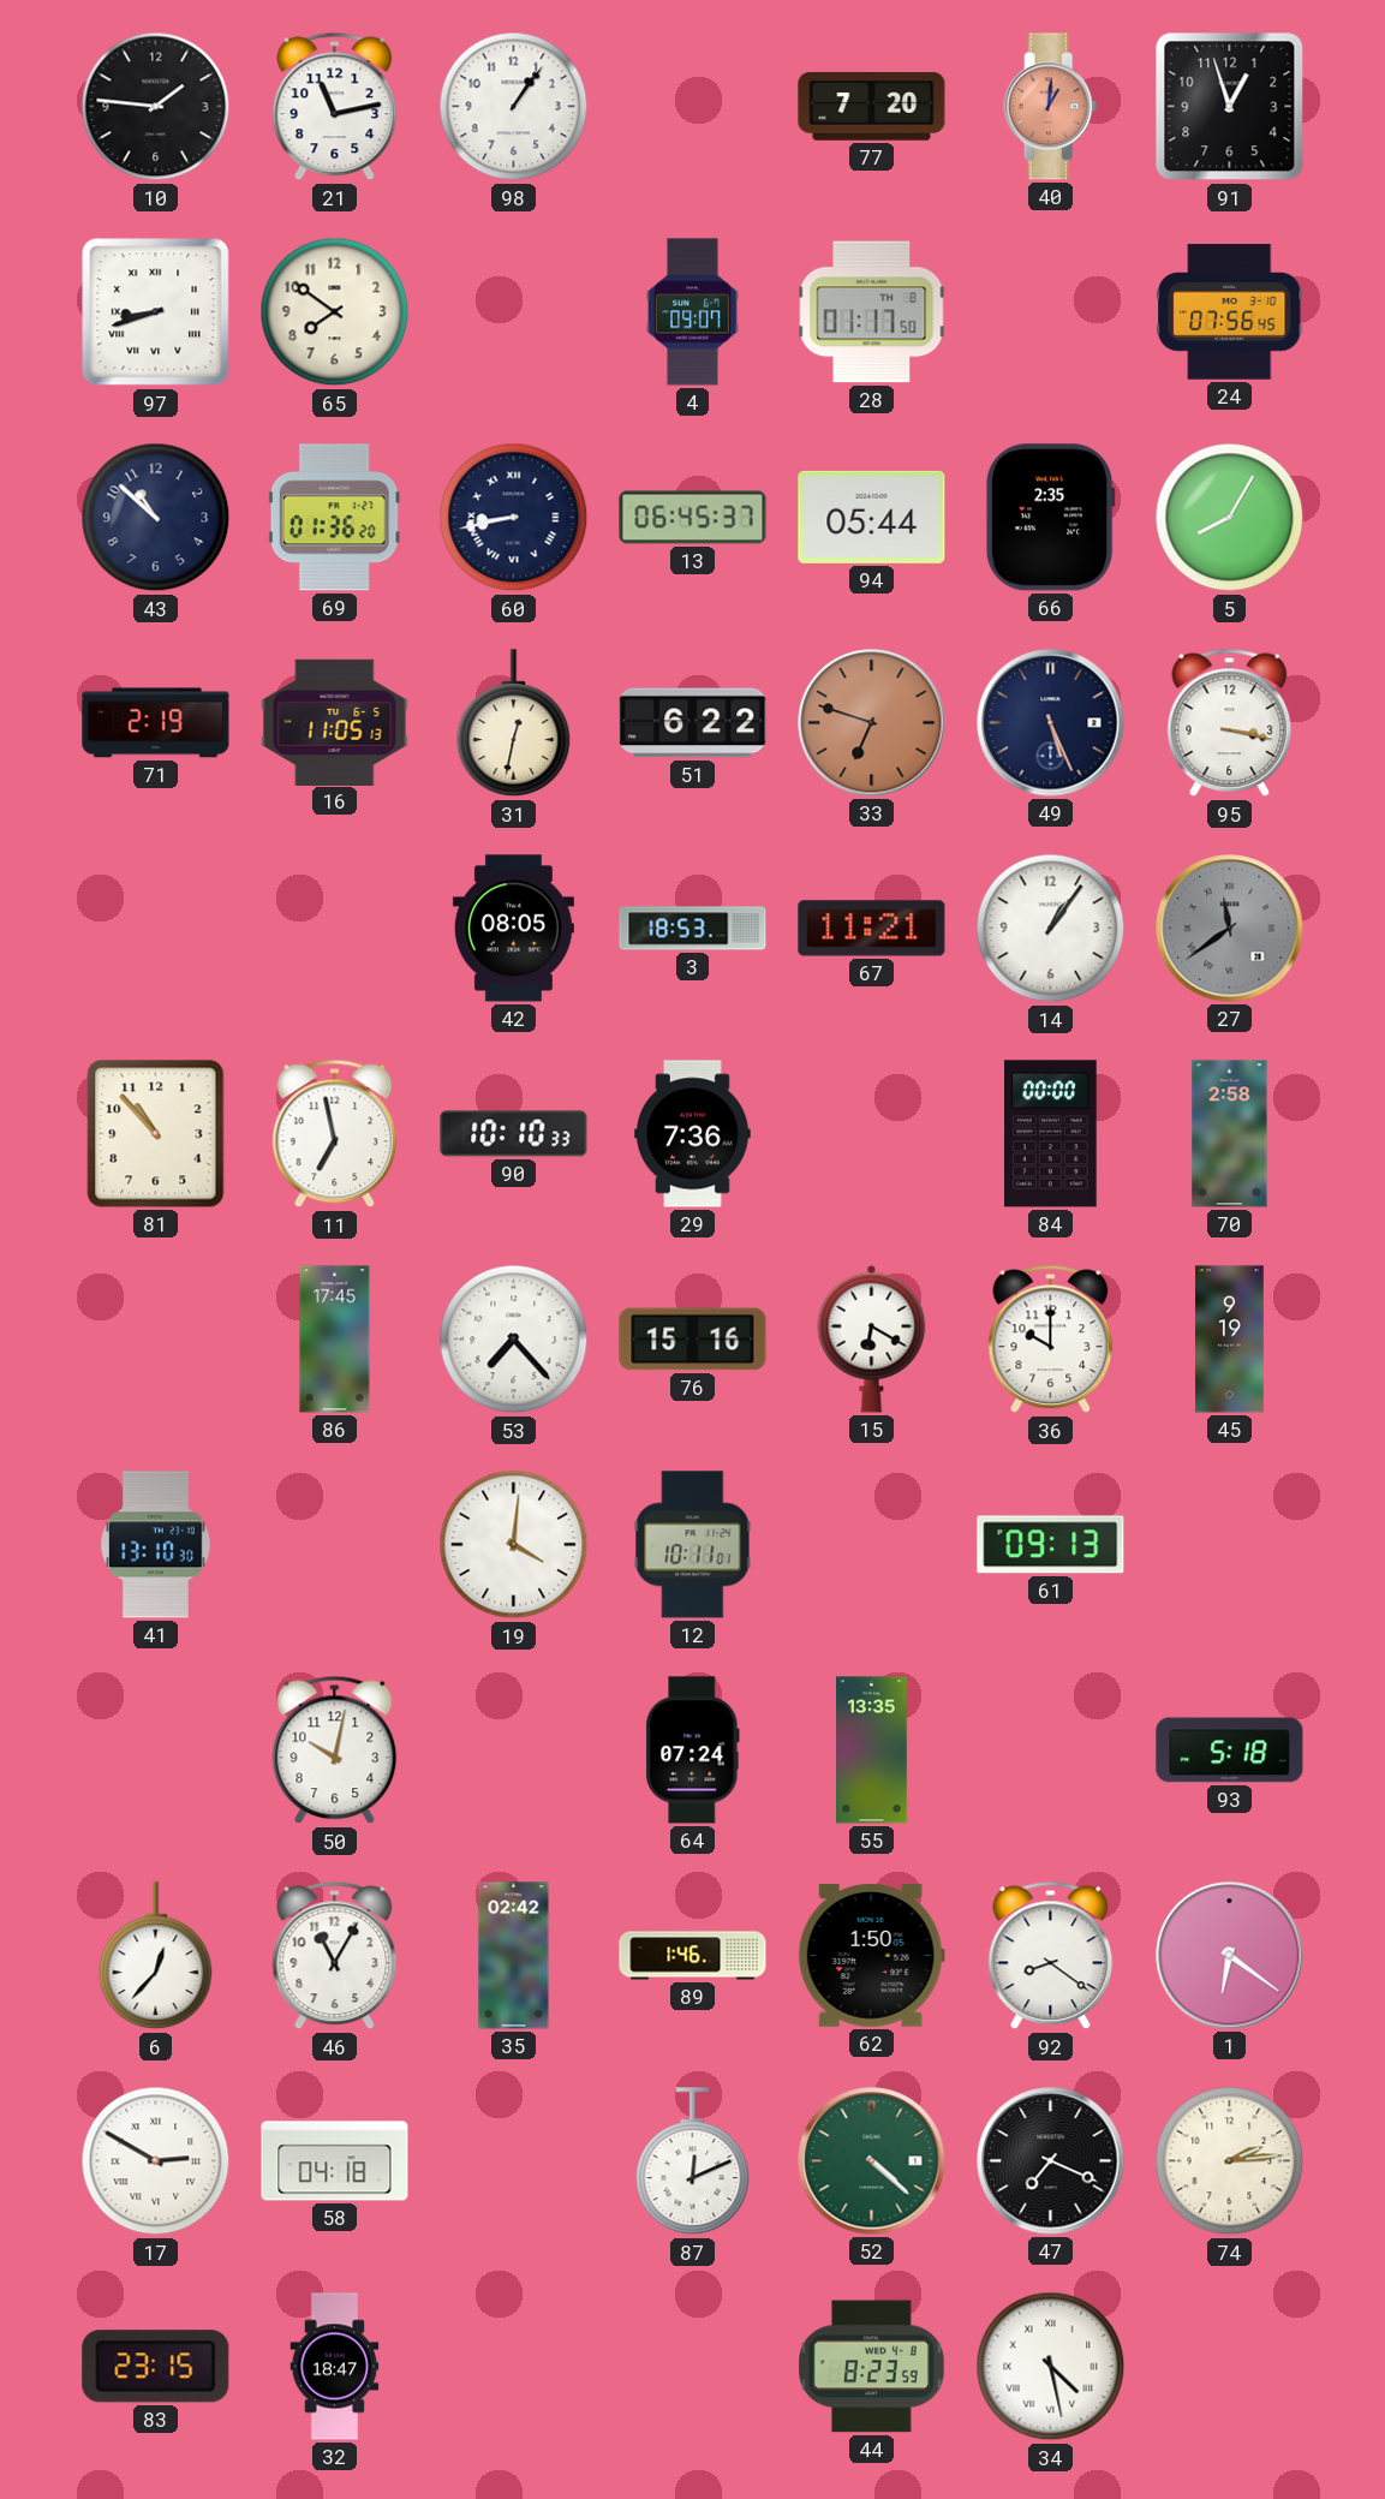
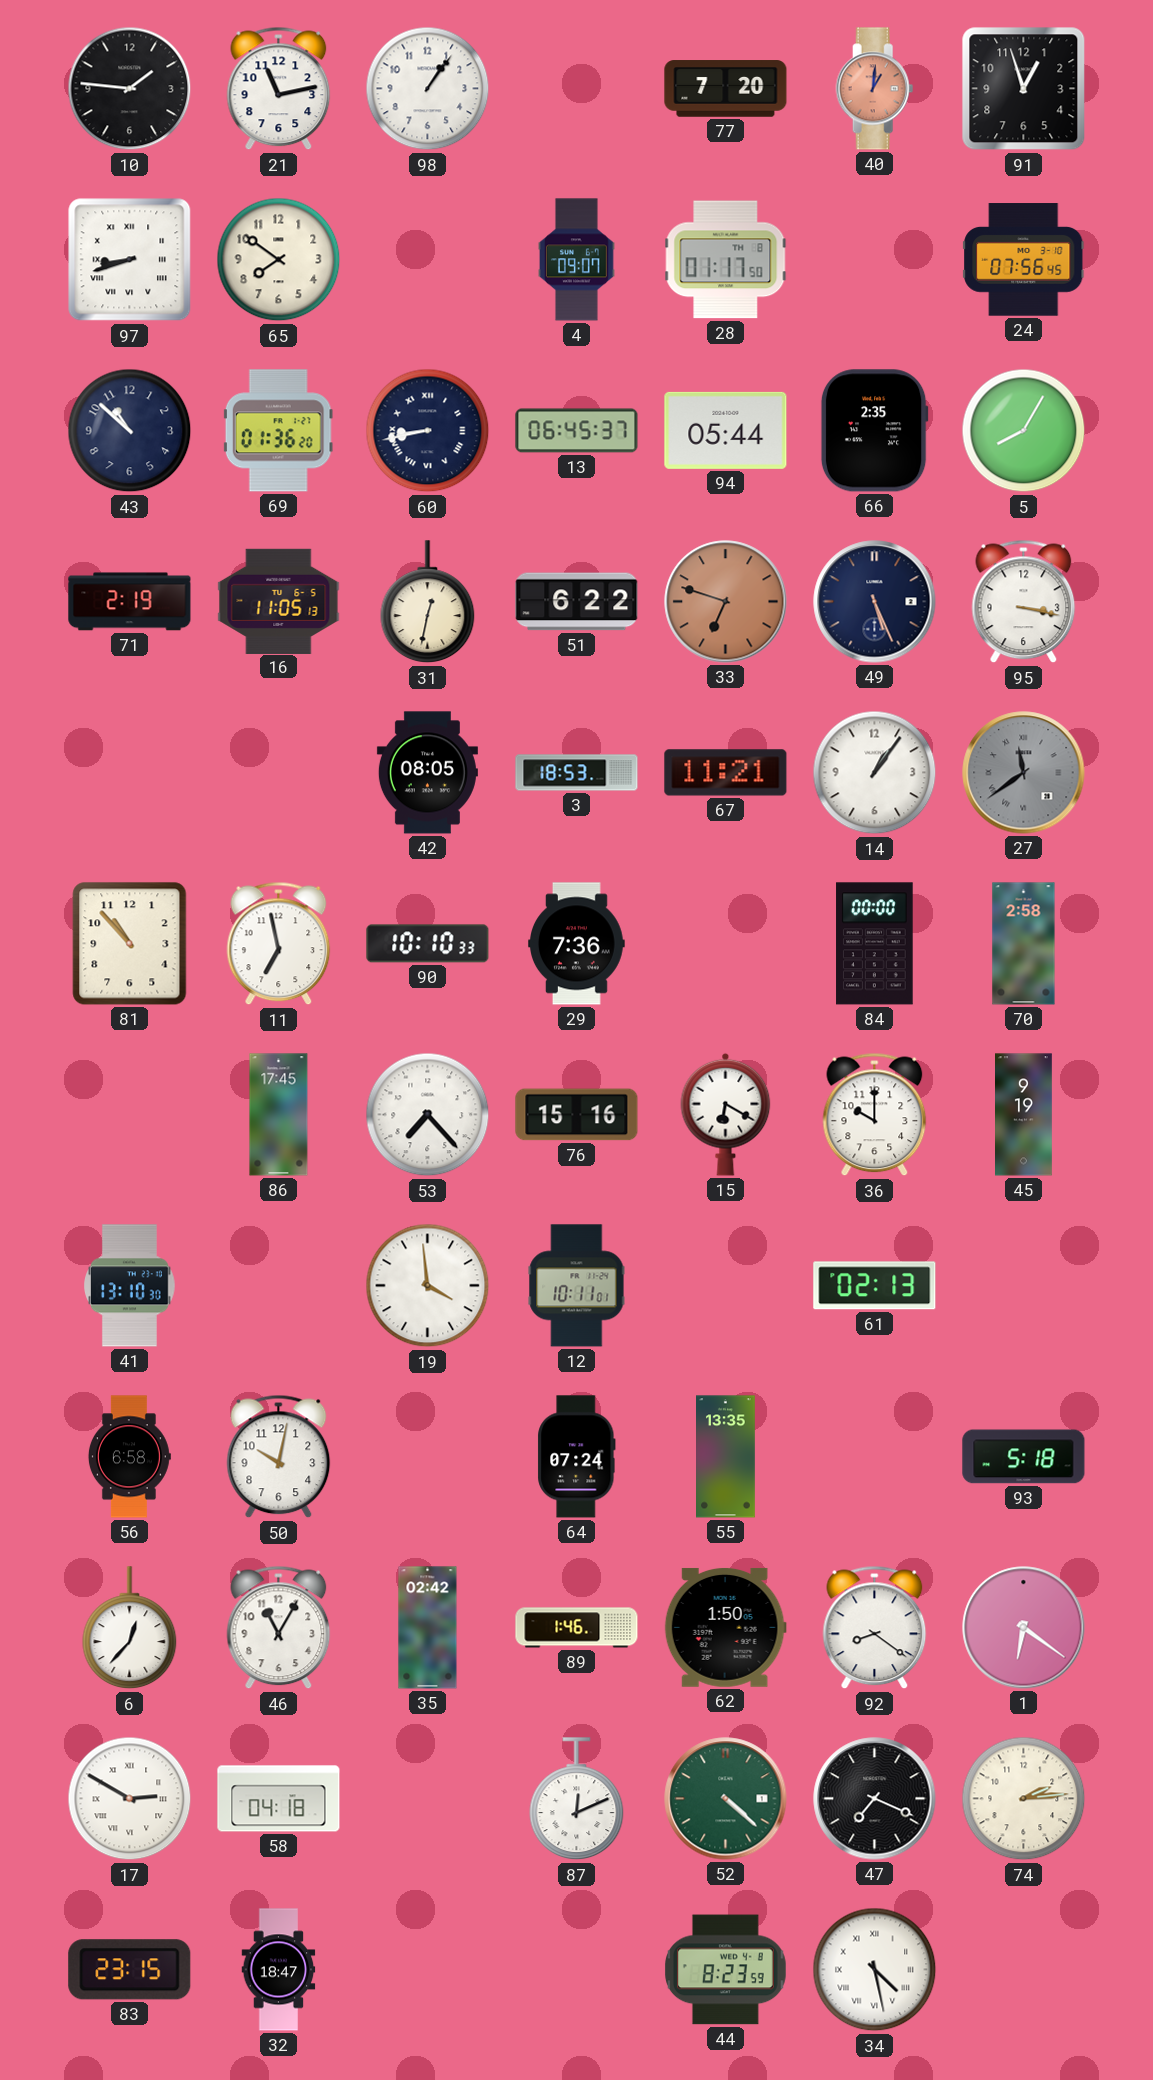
19: 4:01 -> 3:59 (428, 1286)
61: 09:13 -> 02:13 (875, 1286)
56: none -> 6:58 (129, 1457)
